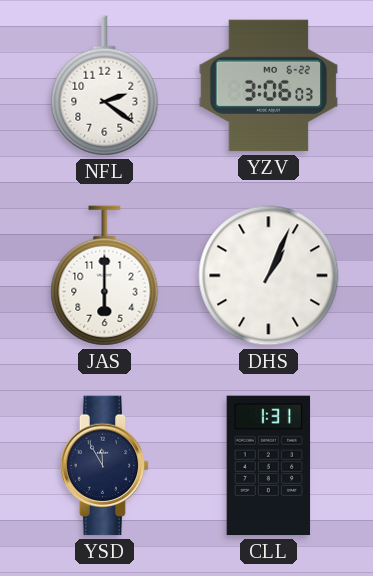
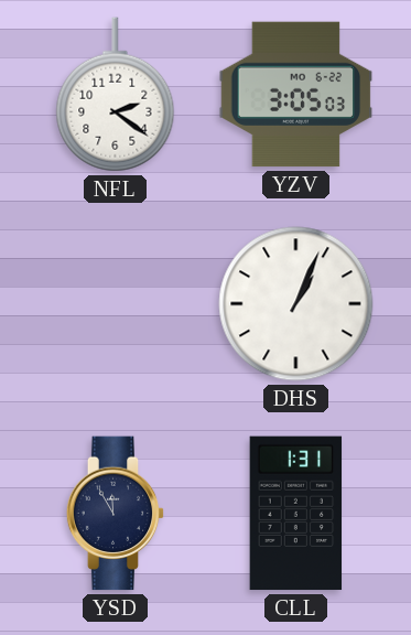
YZV: 3:06 -> 3:05 (296, 95)
JAS: 6:00 -> none (105, 276)
